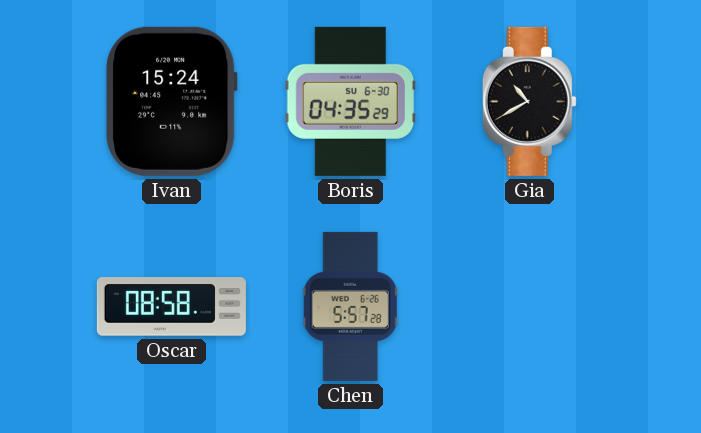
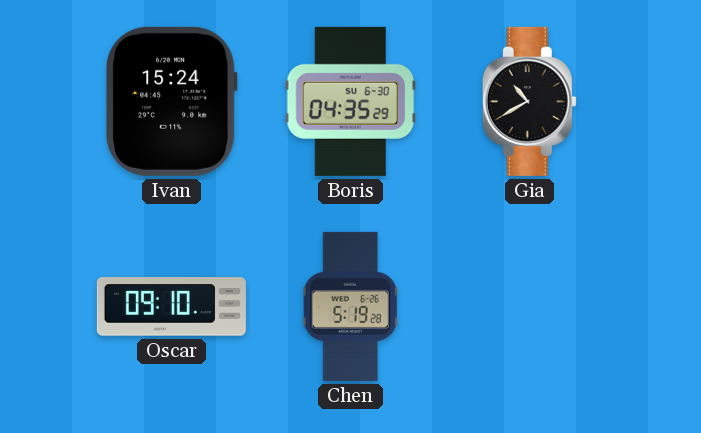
Oscar: 08:58 -> 09:10 (171, 307)
Chen: 5:57 -> 5:19 (351, 306)
